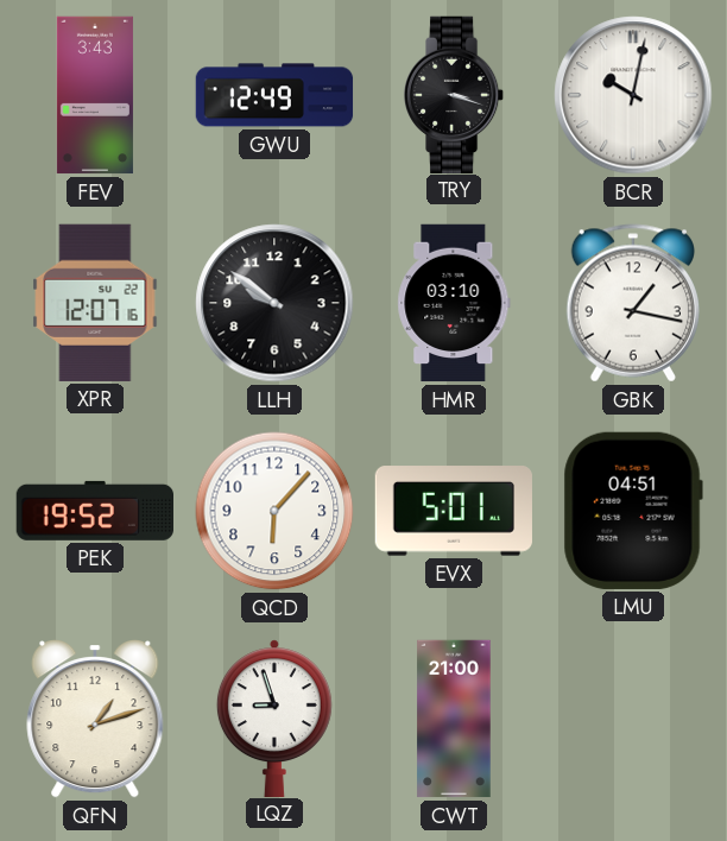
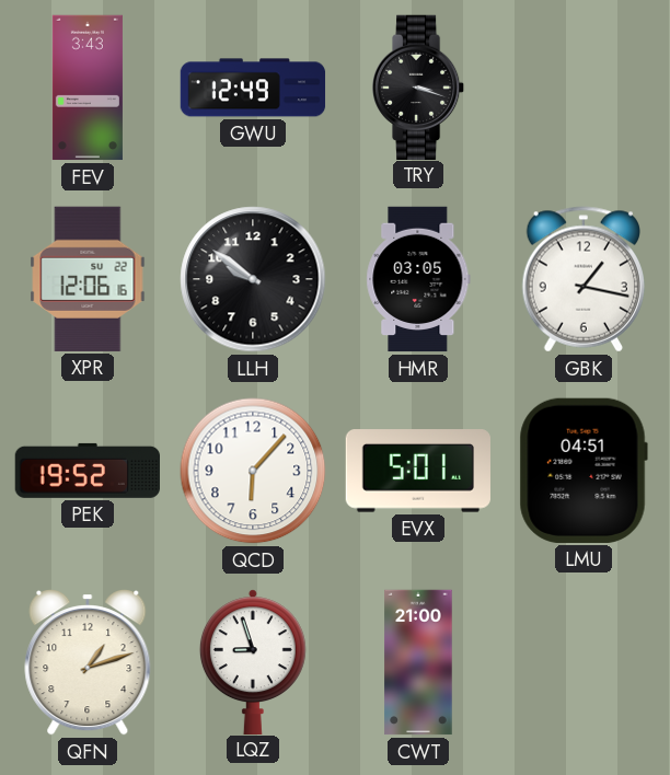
BCR: 10:02 -> none (633, 95)
XPR: 12:07 -> 12:06 (88, 279)
HMR: 03:10 -> 03:05 (418, 279)
